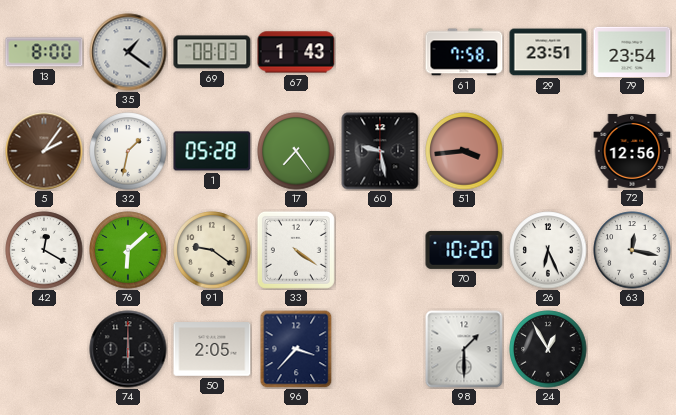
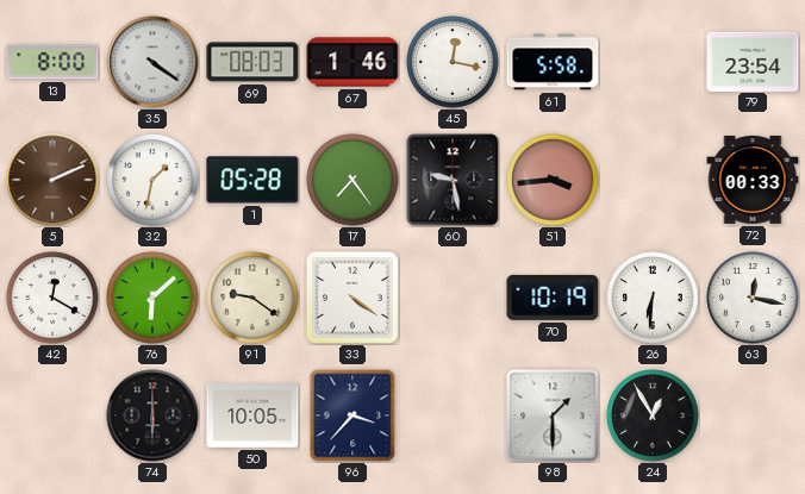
35: 1:21 -> 4:21 (152, 62)
67: 1:43 -> 1:46 (352, 62)
45: none -> 12:17 (453, 62)
61: 7:58 -> 5:58 (553, 62)
29: 23:51 -> none (548, 52)
5: 2:06 -> 2:11 (52, 180)
72: 12:56 -> 00:33 (753, 180)
70: 10:20 -> 10:19 (553, 298)
26: 6:26 -> 6:31 (653, 298)
50: 2:05 -> 10:05 (252, 415)
